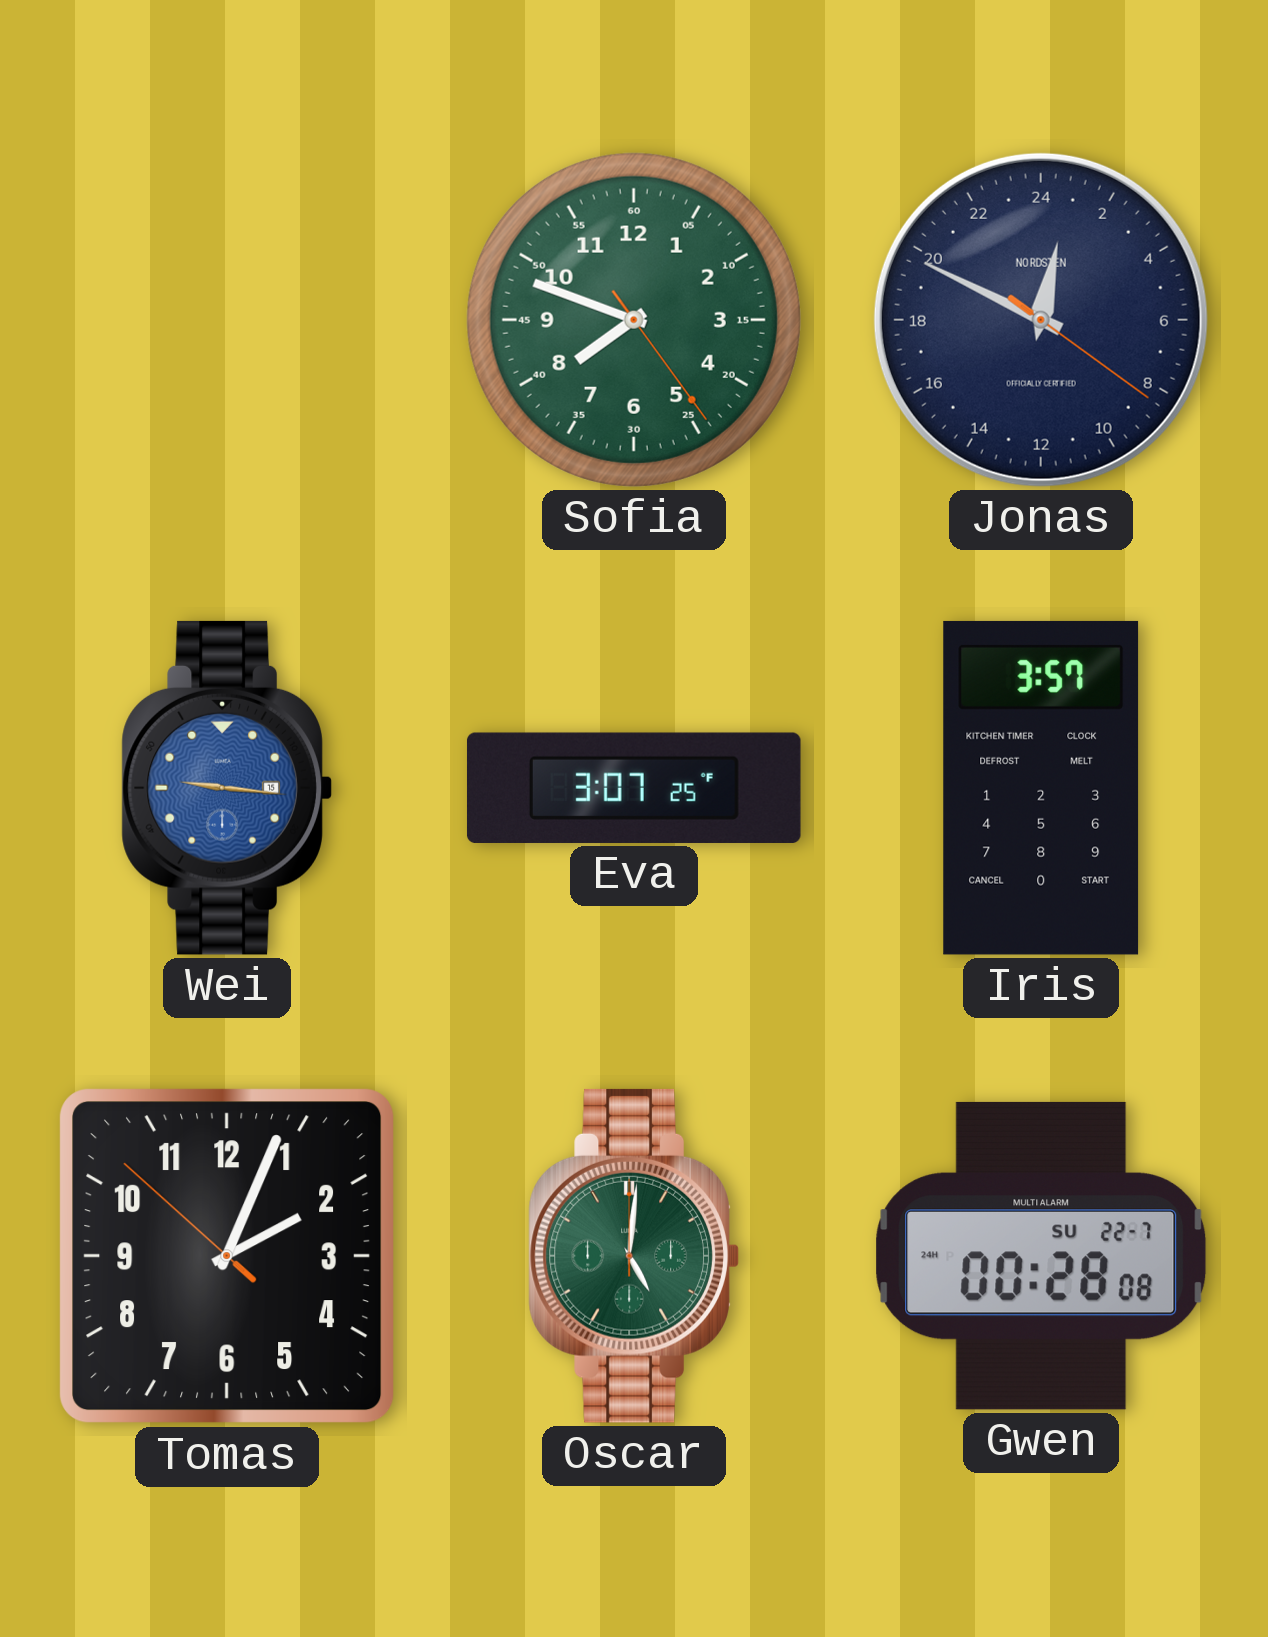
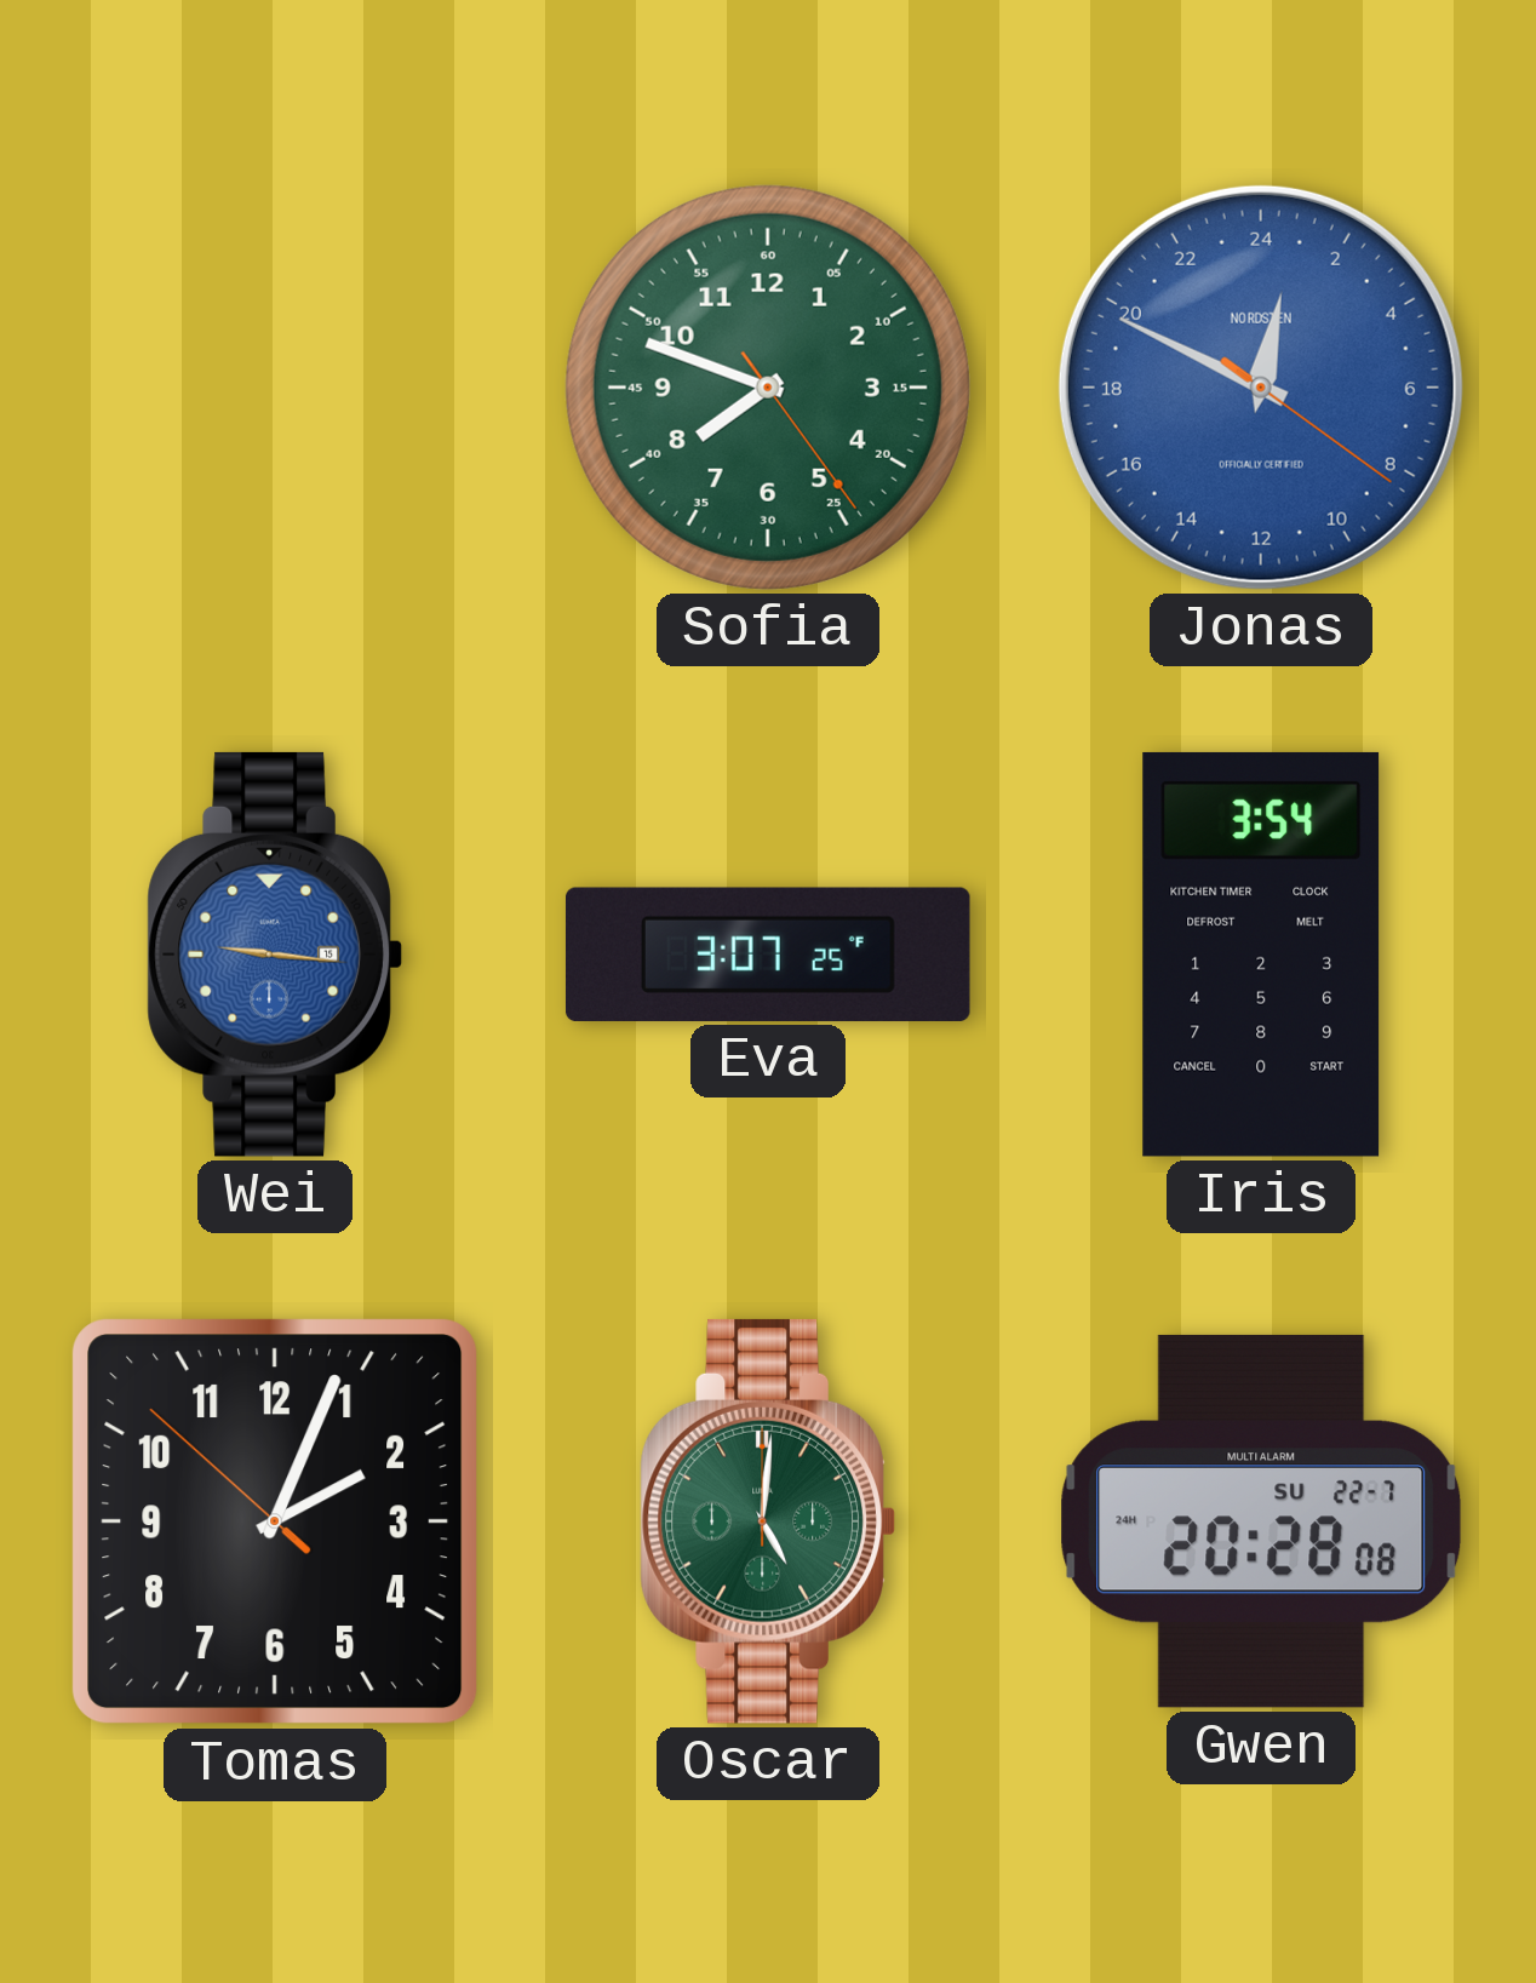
Jonas dial: navy -> blue (1261, 388)
Iris: 3:57 -> 3:54 (1261, 955)
Gwen: 00:28 -> 20:28 (1261, 1521)
